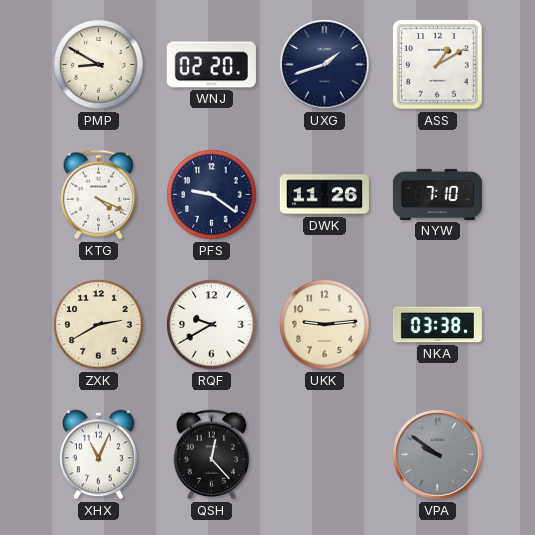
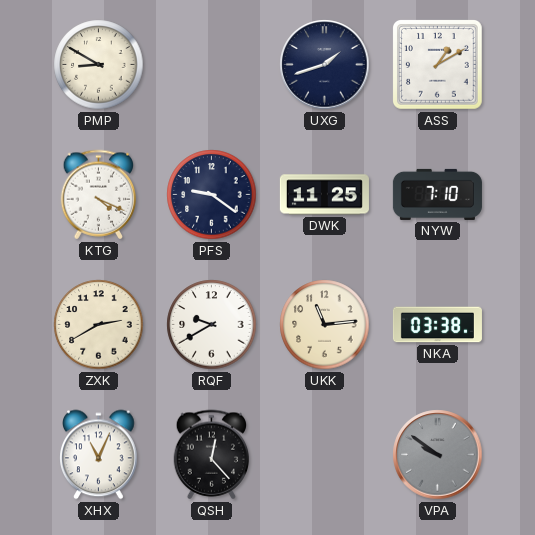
WNJ: 02:20 -> none (211, 65)
DWK: 11:26 -> 11:25 (324, 195)
UKK: 9:14 -> 11:14 (325, 325)
